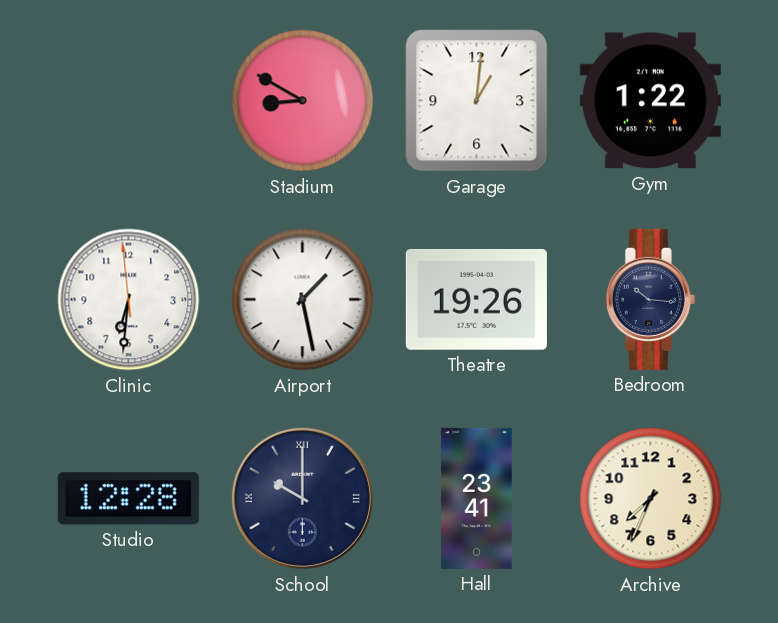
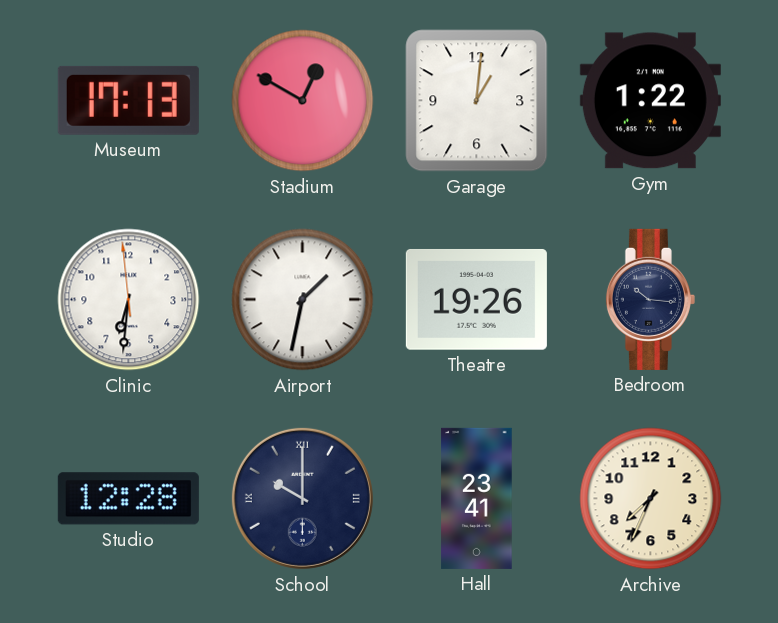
Museum: none -> 17:13 (128, 100)
Stadium: 8:50 -> 12:50 (303, 101)
Airport: 1:28 -> 1:32 (303, 300)
